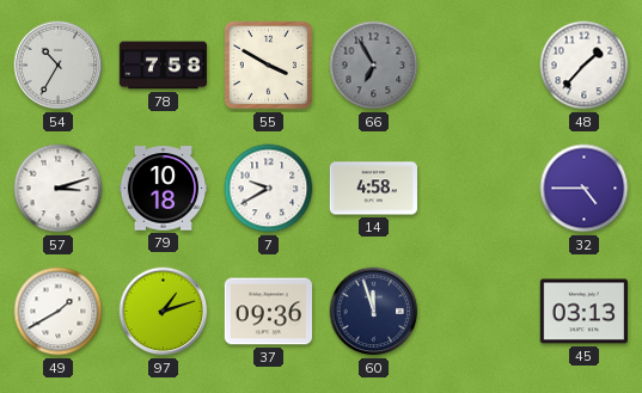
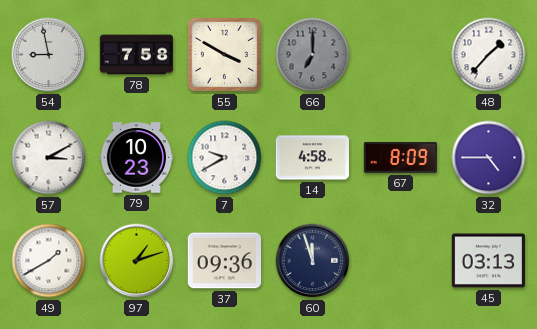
54: 10:35 -> 8:58 (49, 55)
66: 6:55 -> 7:00 (313, 55)
57: 3:12 -> 3:10 (49, 158)
79: 10:18 -> 10:23 (136, 158)
67: none -> 8:09 (400, 157)
